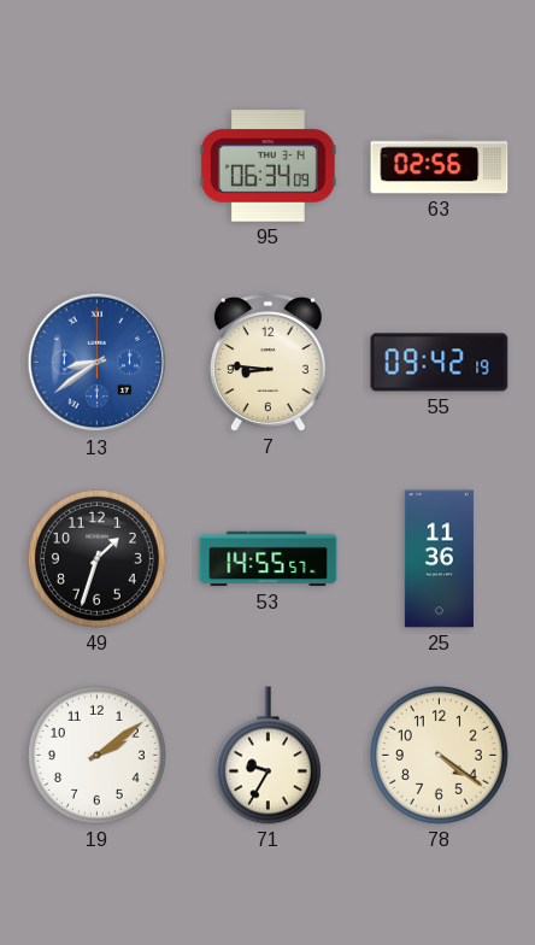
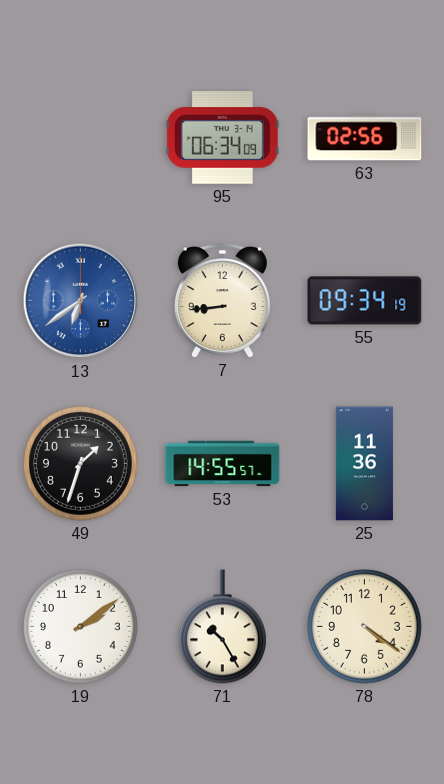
13: 8:39 -> 6:39 (81, 301)
7: 8:46 -> 8:44 (222, 301)
55: 09:42 -> 09:34 (365, 301)
71: 9:35 -> 10:25 (222, 627)
